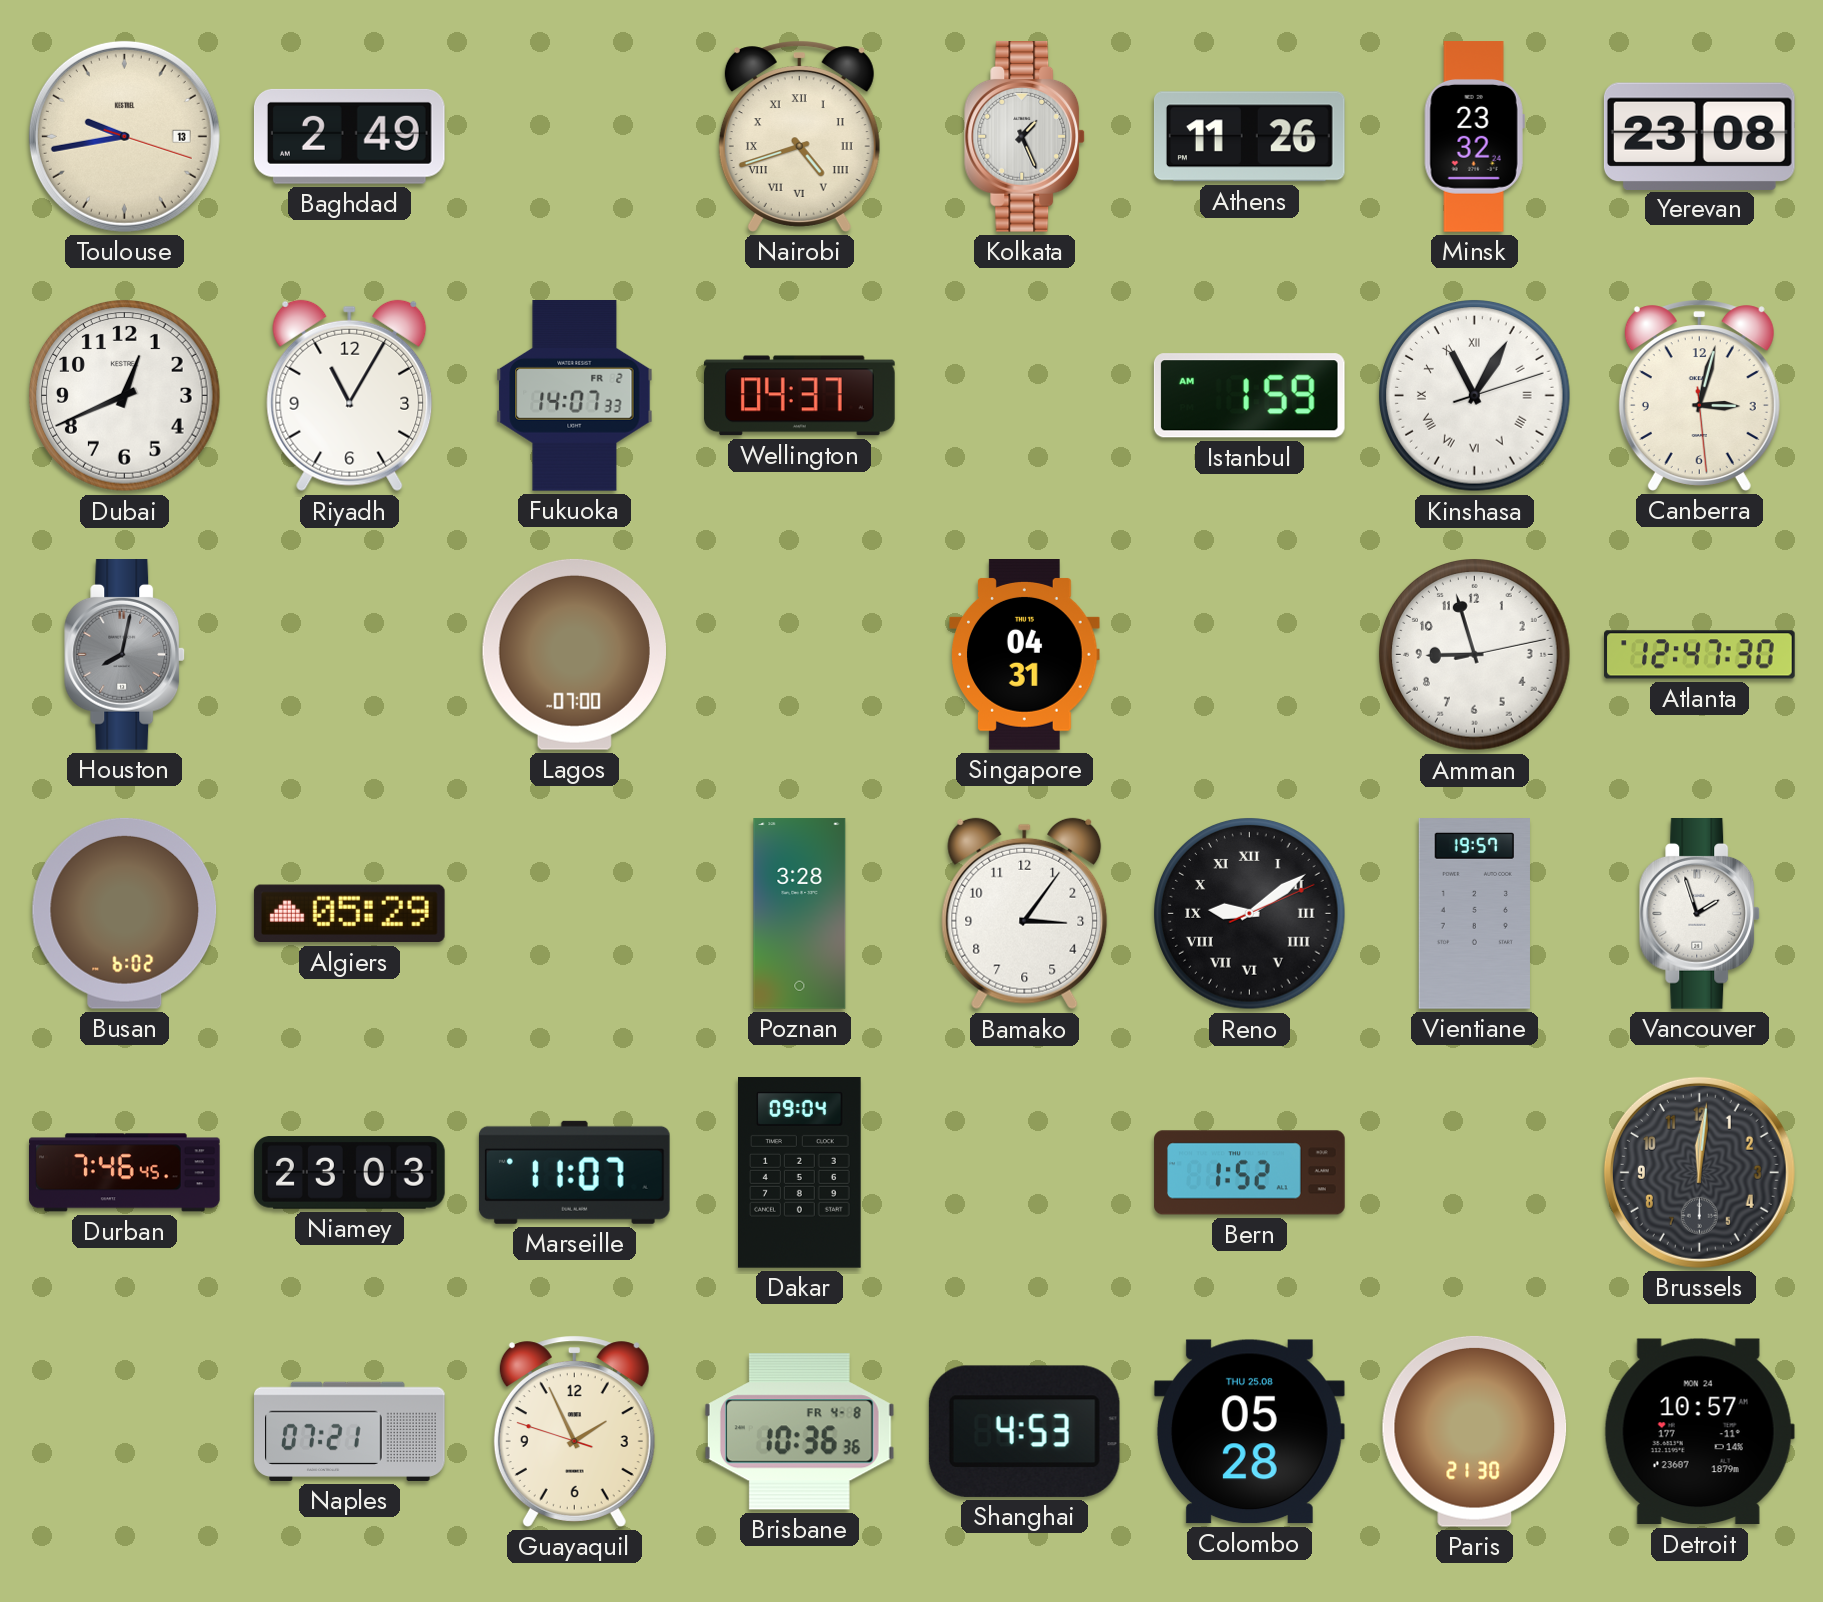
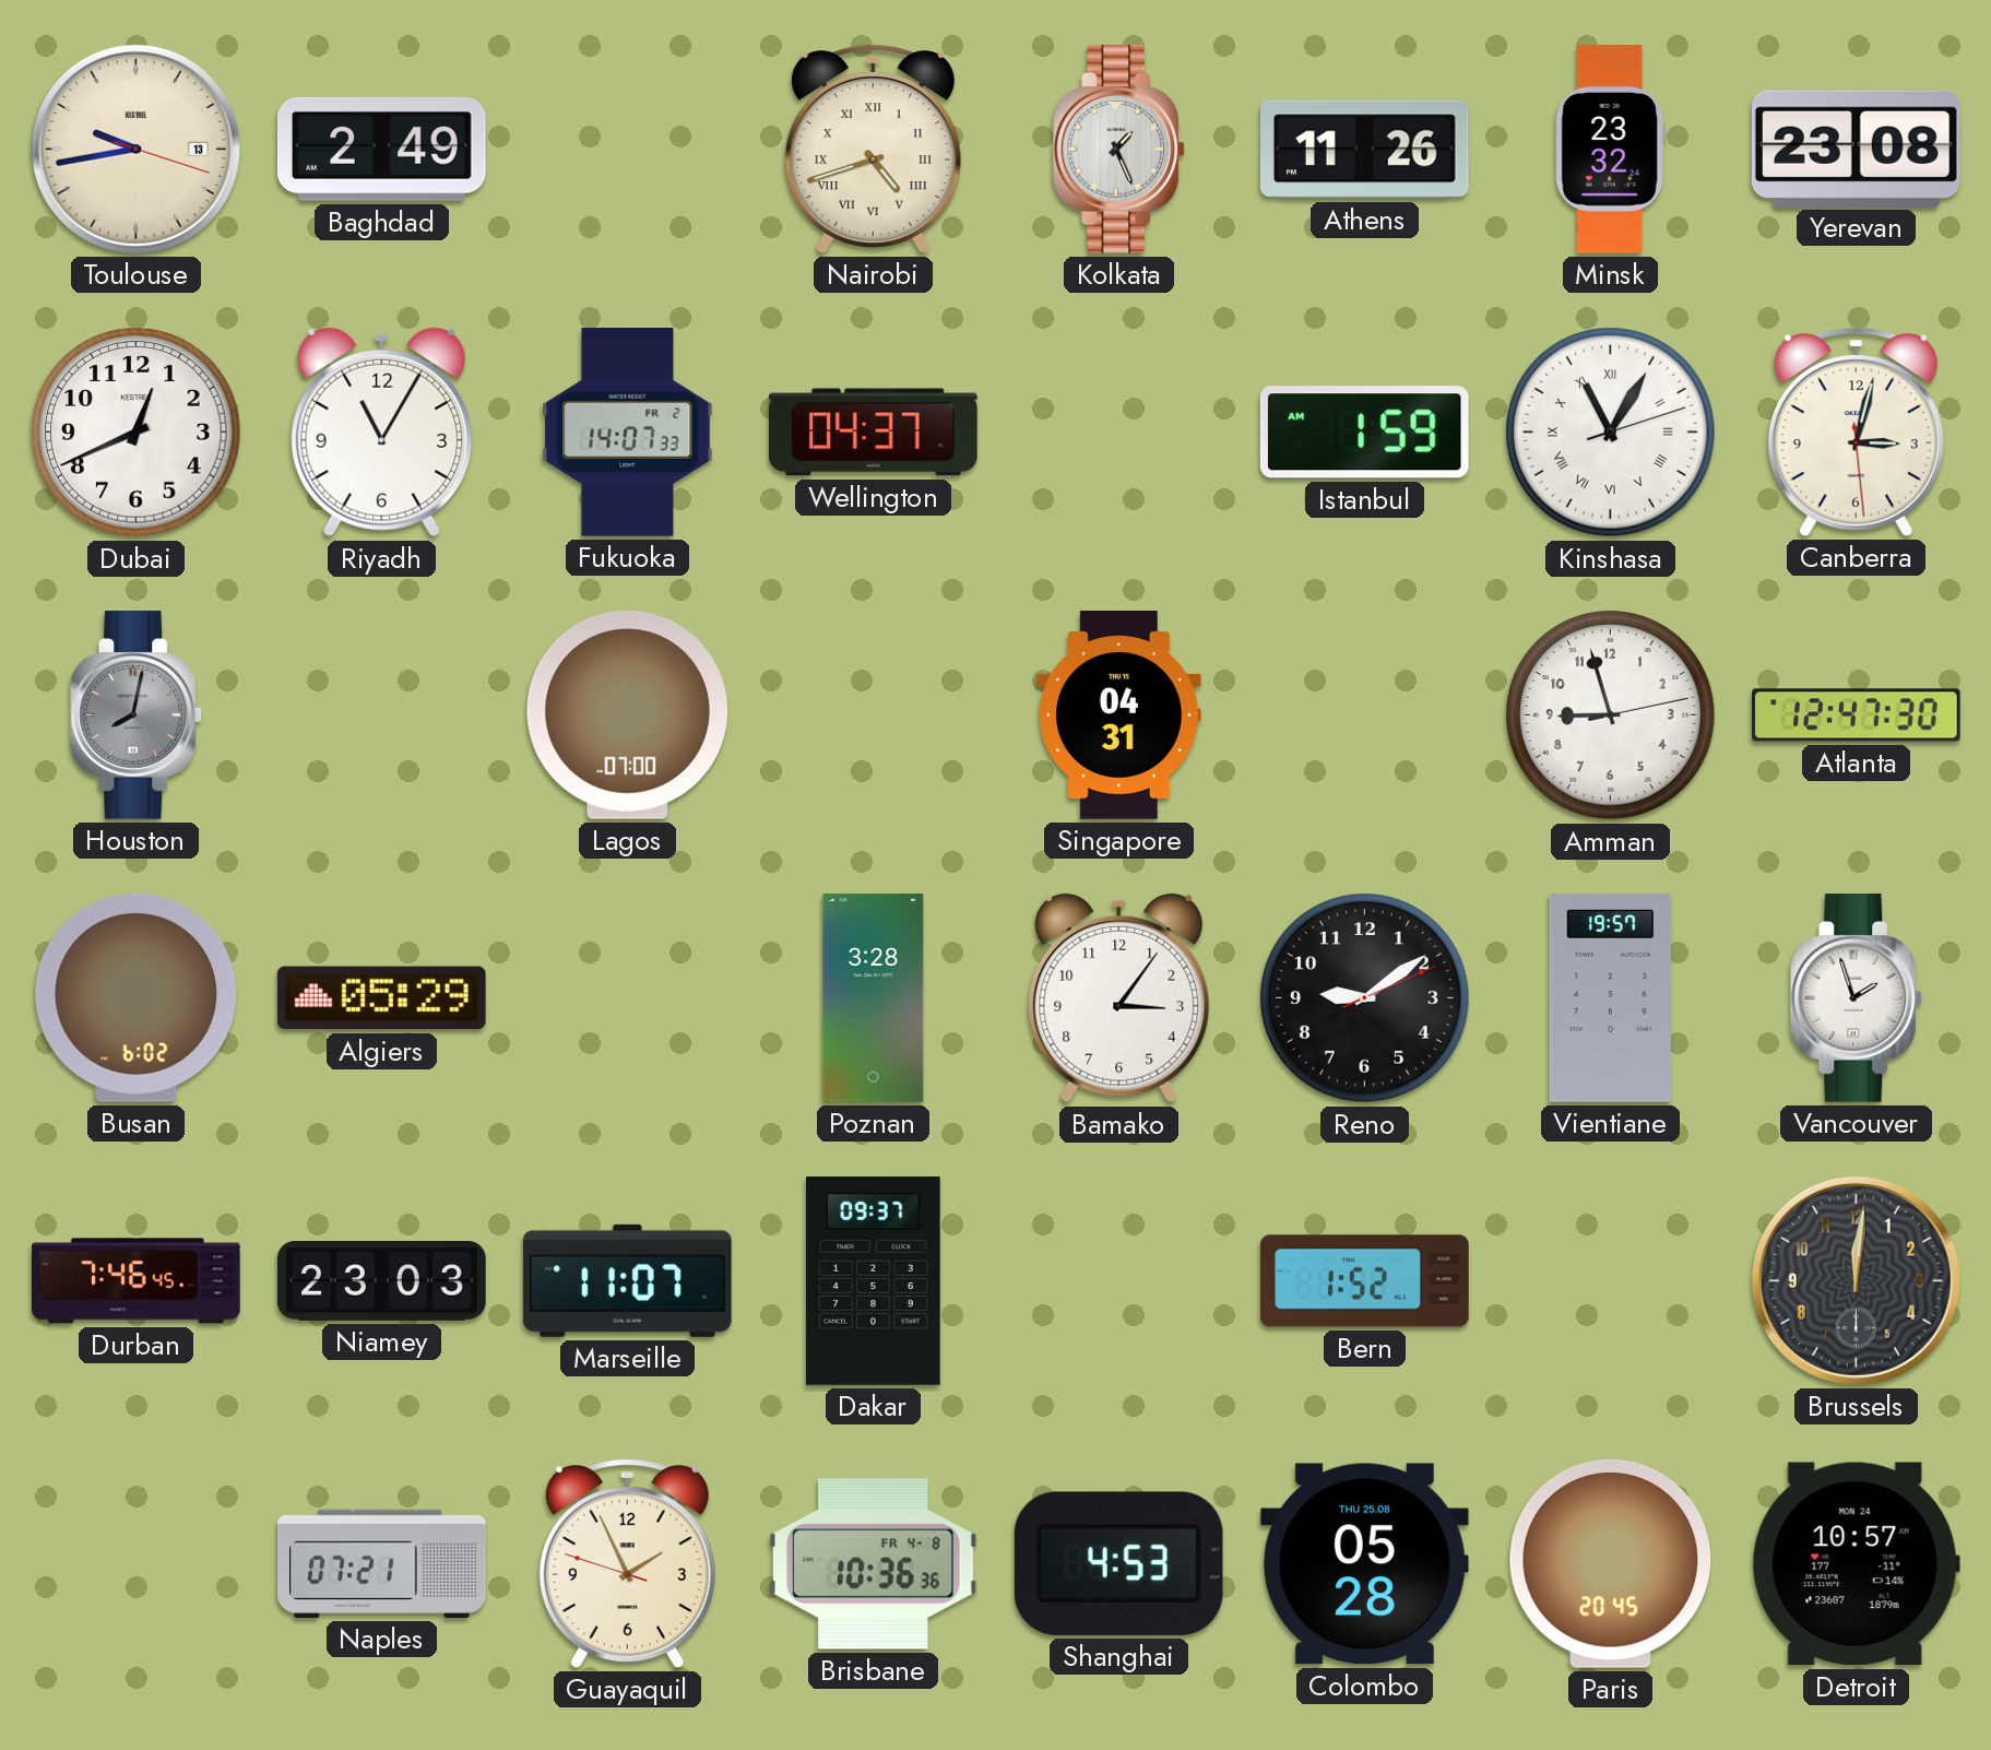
Reno numerals: Roman -> Arabic (1365, 998)
Dakar: 09:04 -> 09:37 (874, 1281)
Paris: 21:30 -> 20:45 (1611, 1563)
